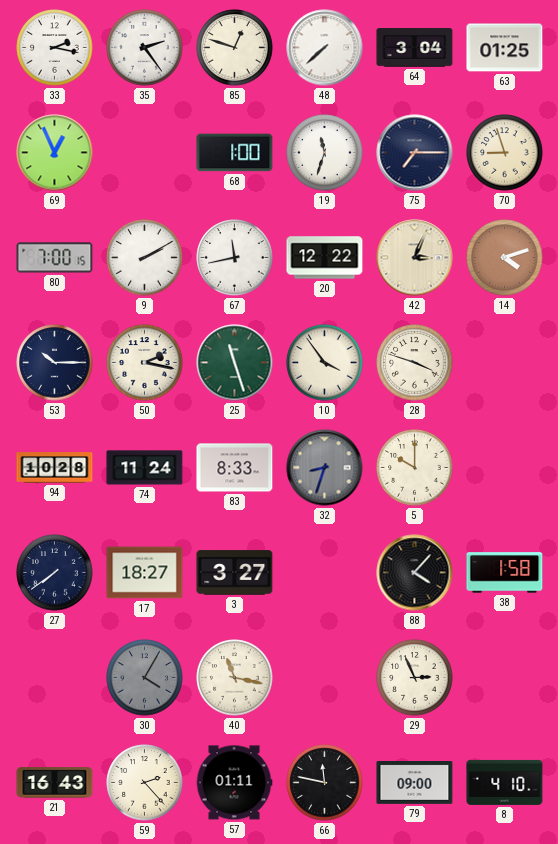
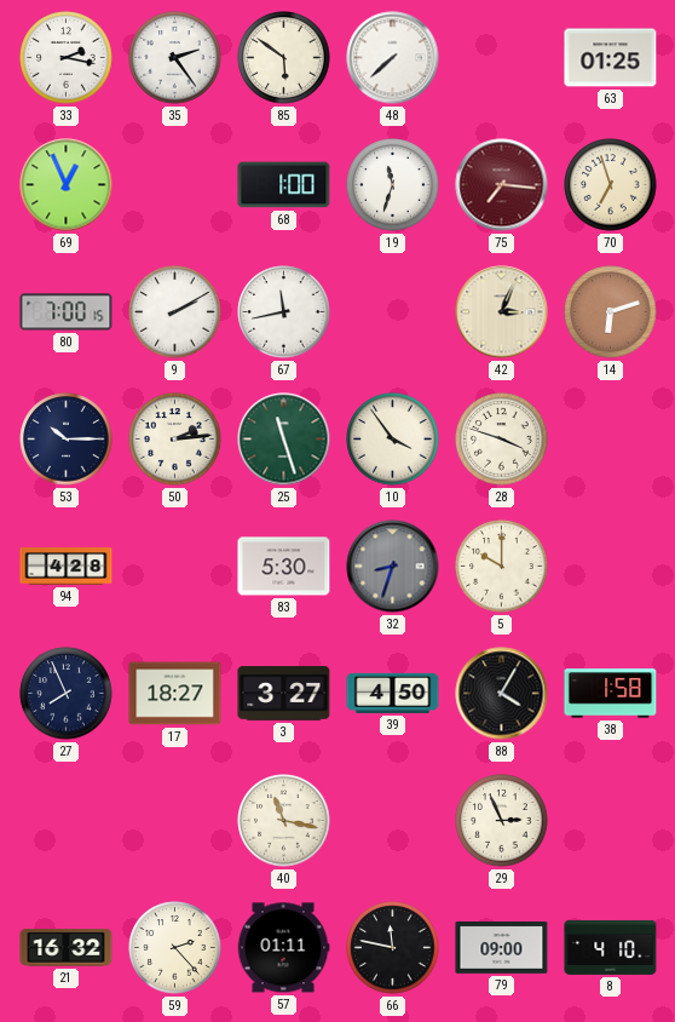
85: 12:48 -> 5:51 (284, 58)
64: 3:04 -> none (415, 48)
75: 7:15 -> 7:16 (502, 185)
75 dial: navy -> burgundy (502, 185)
70: 8:57 -> 6:57 (611, 185)
20: 12:22 -> none (325, 258)
14: 4:12 -> 6:12 (611, 312)
50: 2:17 -> 2:14 (175, 440)
94: 10:28 -> 4:28 (67, 567)
74: 11:24 -> none (145, 468)
83: 8:33 -> 5:30 (284, 567)
27: 7:39 -> 7:56 (67, 694)
39: none -> 4:50 (393, 693)
88: 4:07 -> 4:05 (502, 694)
30: 4:05 -> none (145, 678)
21: 16:43 -> 16:32 (67, 948)
